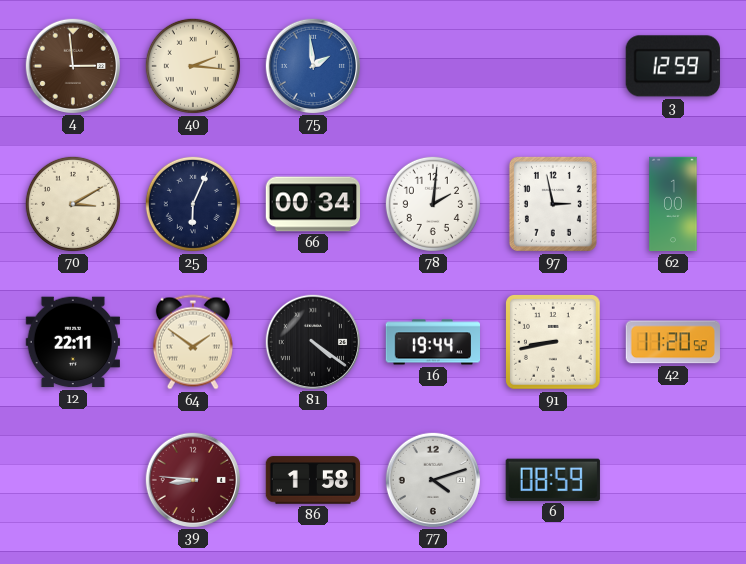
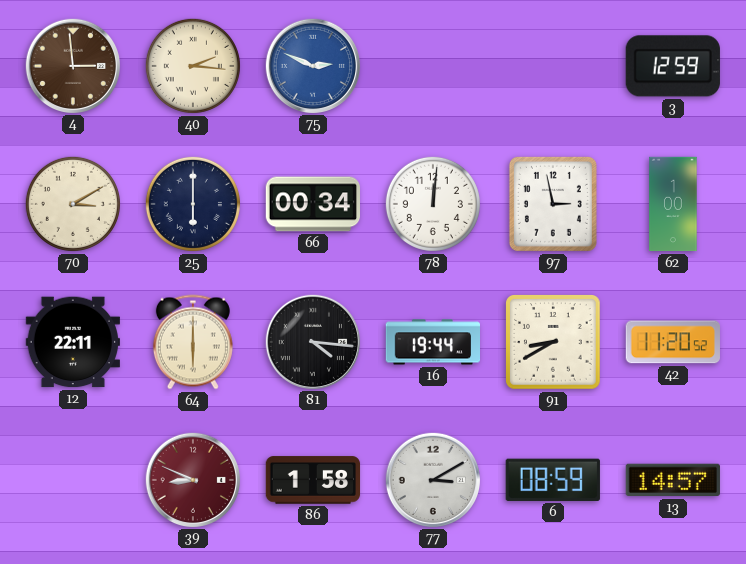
75: 1:59 -> 2:49 (312, 65)
25: 6:04 -> 6:00 (193, 204)
78: 2:01 -> 12:01 (433, 204)
64: 1:51 -> 6:00 (193, 342)
81: 4:21 -> 4:16 (312, 341)
91: 8:43 -> 8:40 (553, 342)
39: 8:46 -> 8:49 (192, 479)
77: 4:12 -> 3:10 (432, 479)
13: none -> 14:57 (673, 480)
